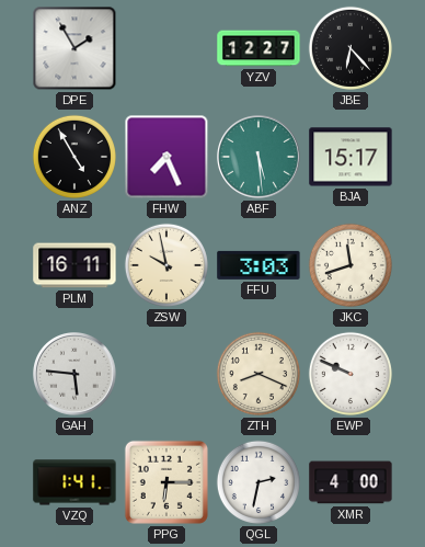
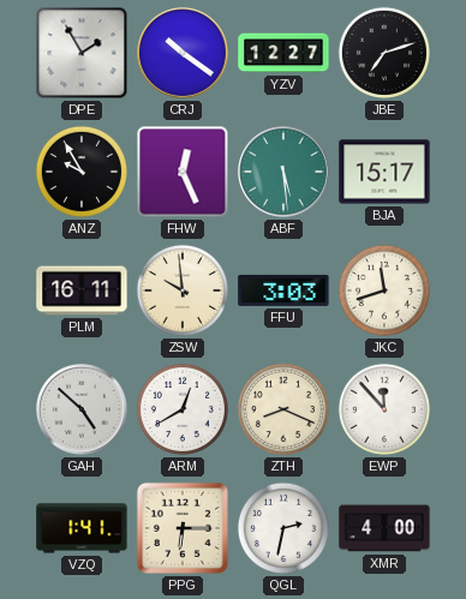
CRJ: none -> 10:21 (183, 53)
JBE: 6:23 -> 7:12 (384, 53)
ANZ: 4:55 -> 9:55 (82, 172)
FHW: 7:26 -> 12:26 (183, 172)
ZSW: 9:58 -> 9:59 (183, 290)
GAH: 5:46 -> 4:52 (82, 409)
ARM: none -> 12:40 (183, 409)
EWP: 9:49 -> 11:53 (384, 409)
